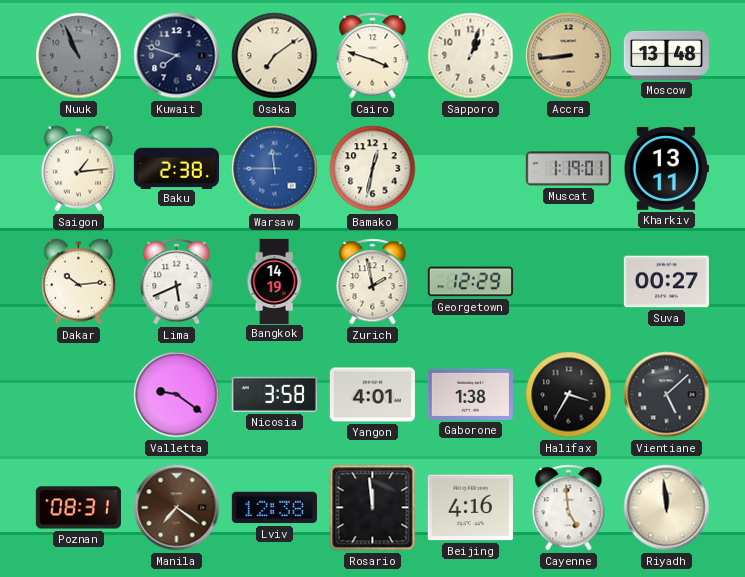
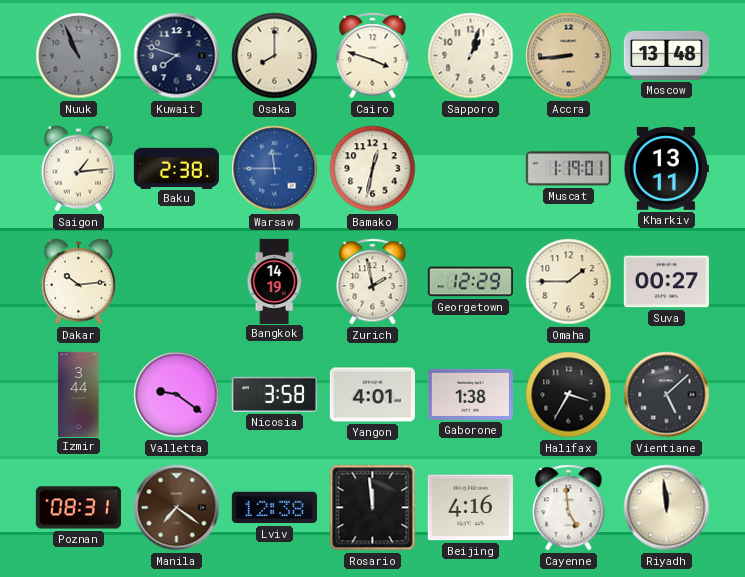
Osaka: 7:09 -> 8:00 (275, 56)
Lima: 5:41 -> none (177, 282)
Omaha: none -> 1:45 (569, 282)
Izmir: none -> 3:44 (79, 394)
